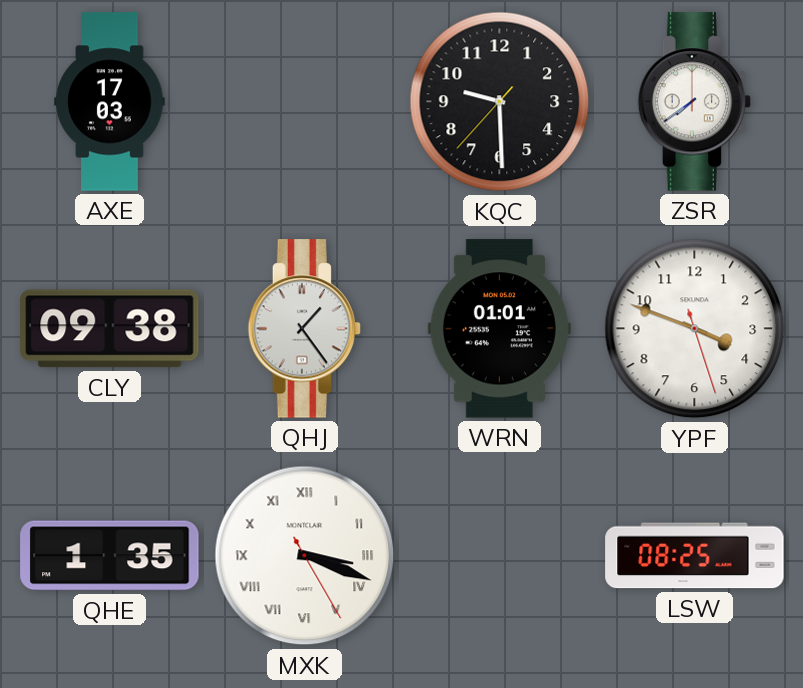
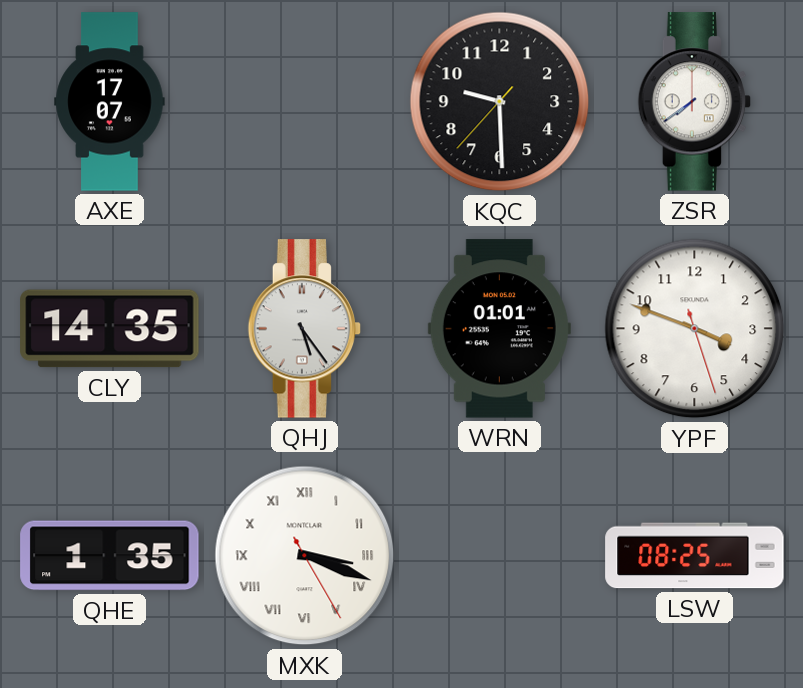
AXE: 17:03 -> 17:07 (110, 102)
CLY: 09:38 -> 14:35 (110, 329)
QHJ: 1:24 -> 5:24 (305, 329)
